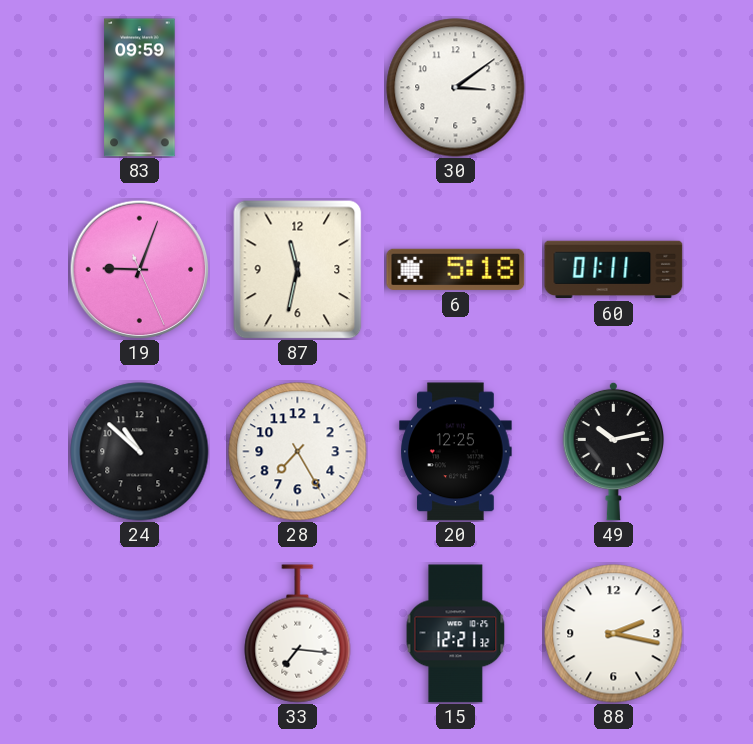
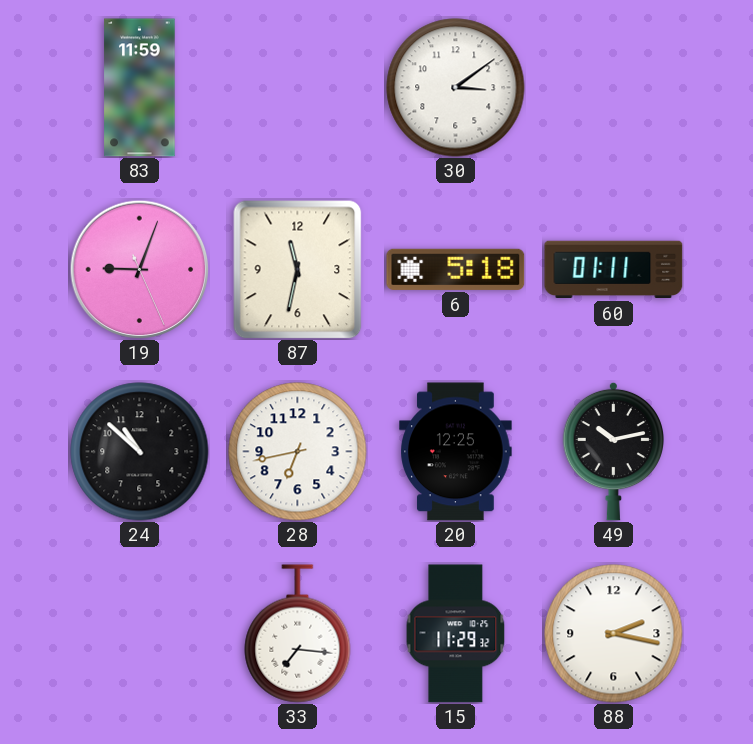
83: 09:59 -> 11:59 (140, 88)
28: 7:25 -> 6:43 (298, 452)
15: 12:21 -> 11:29 (456, 634)
